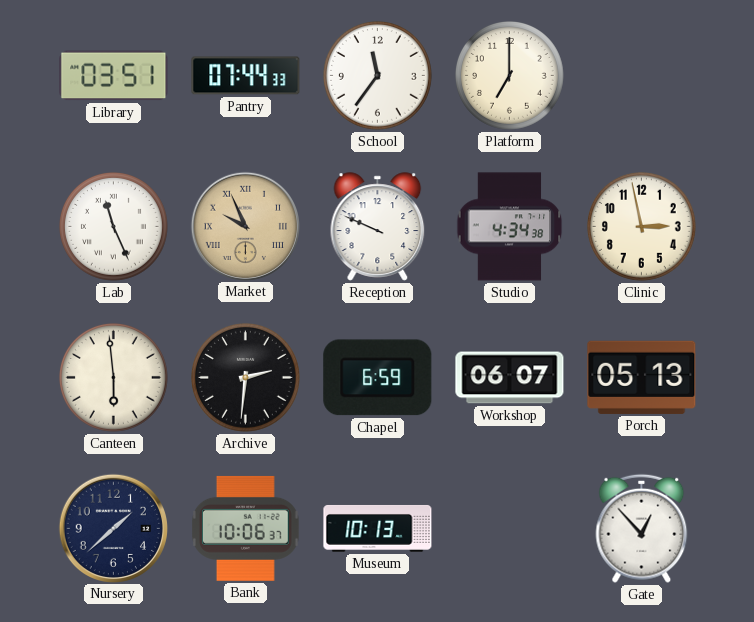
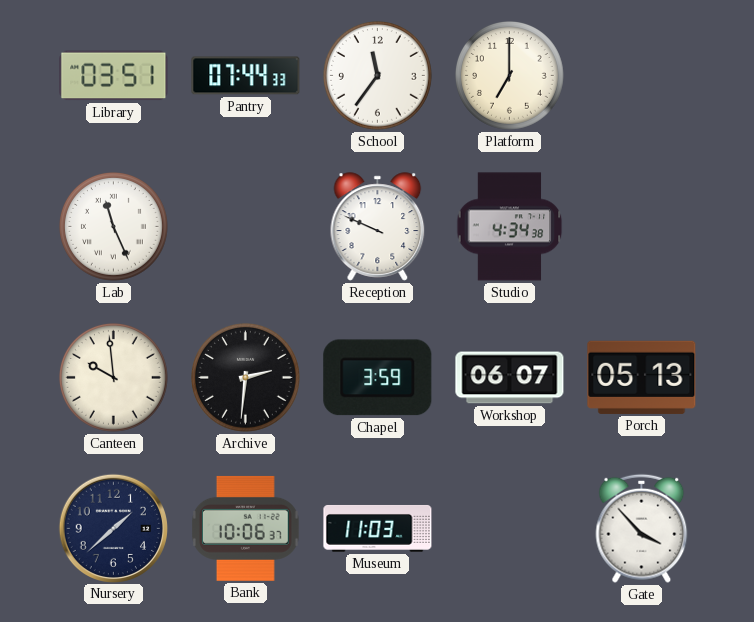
Market: 9:56 -> none (245, 226)
Clinic: 2:58 -> none (642, 227)
Canteen: 5:59 -> 9:59 (114, 378)
Chapel: 6:59 -> 3:59 (378, 378)
Museum: 10:13 -> 11:03 (378, 528)
Gate: 12:53 -> 3:53 (642, 528)
